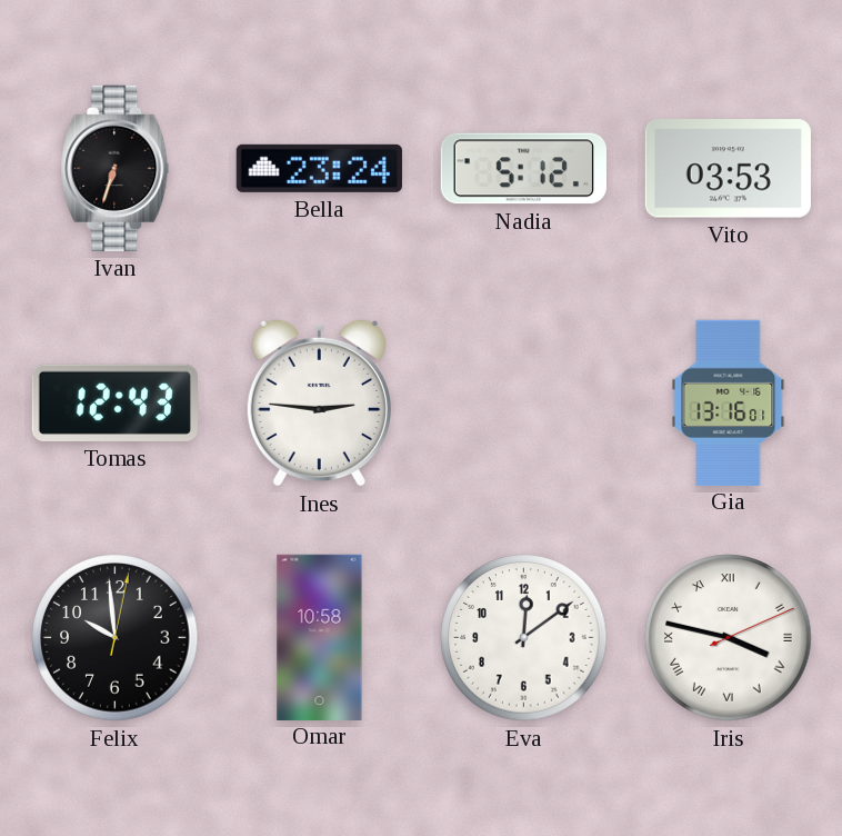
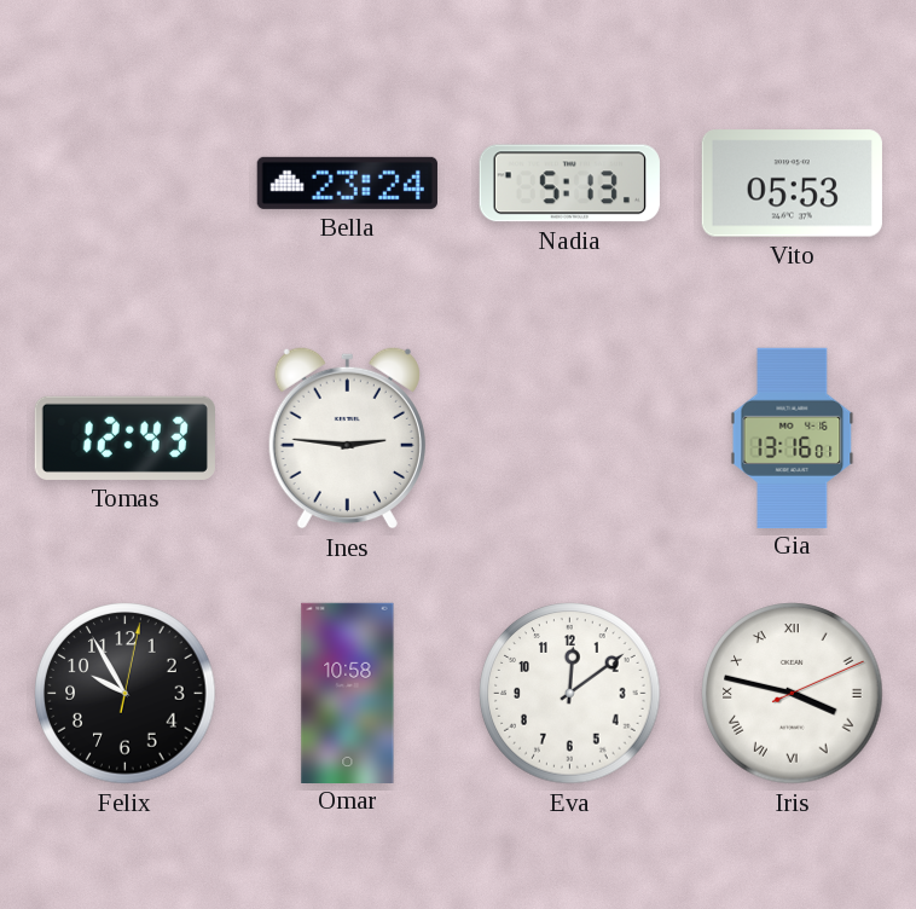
Ivan: 6:33 -> none (116, 168)
Nadia: 5:12 -> 5:13 (569, 184)
Vito: 03:53 -> 05:53 (792, 184)
Felix: 9:59 -> 9:55 (126, 694)
